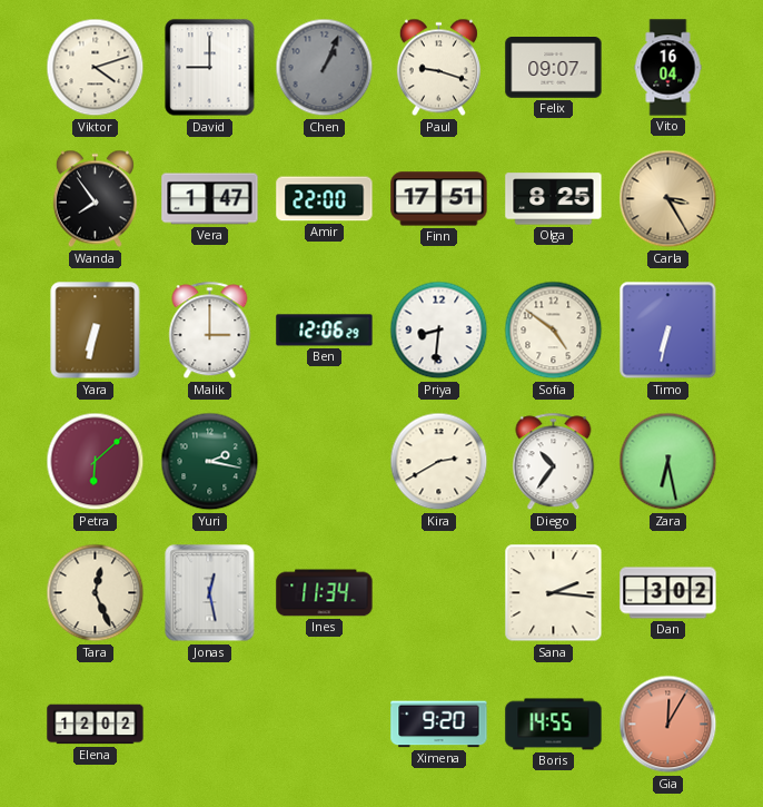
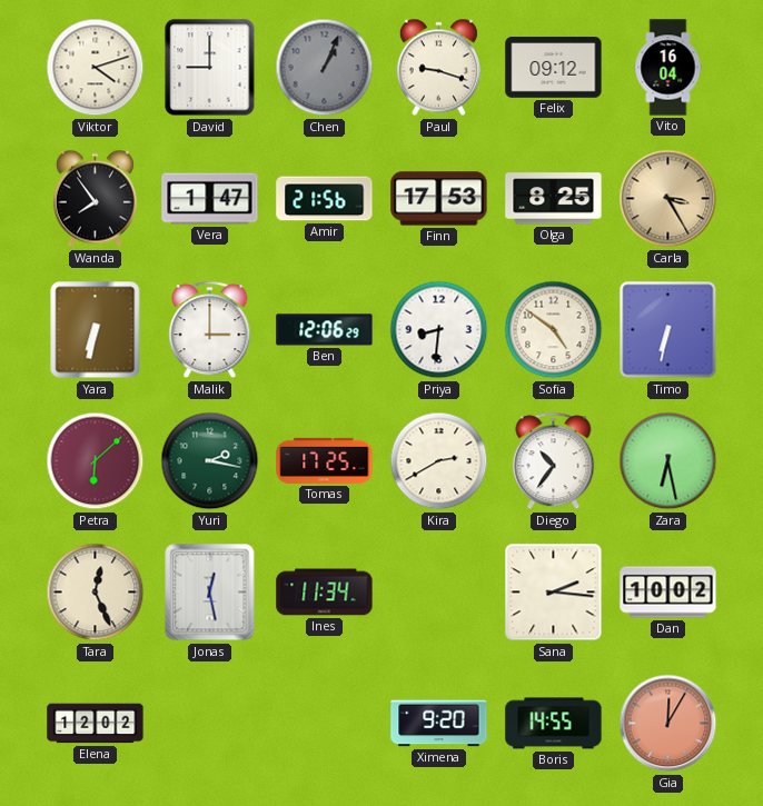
Felix: 09:07 -> 09:12 (554, 68)
Amir: 22:00 -> 21:56 (325, 199)
Finn: 17:51 -> 17:53 (439, 199)
Tomas: none -> 17:25 (325, 460)
Dan: 3:02 -> 10:02 (668, 593)
